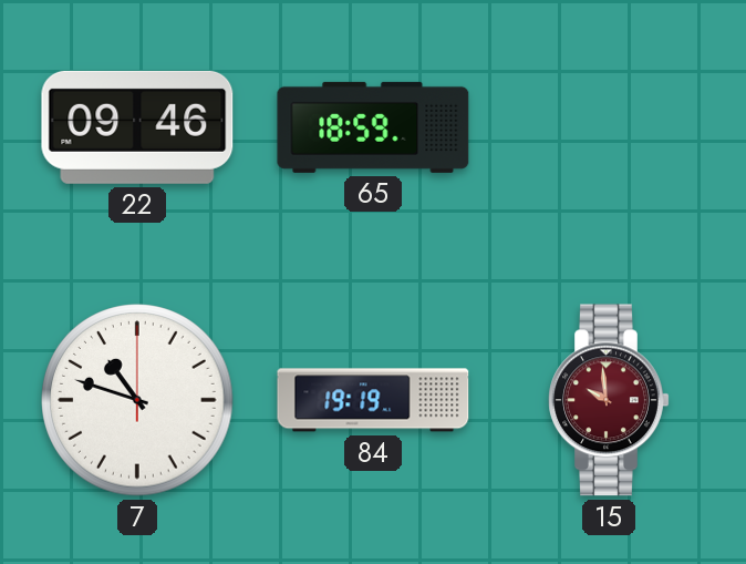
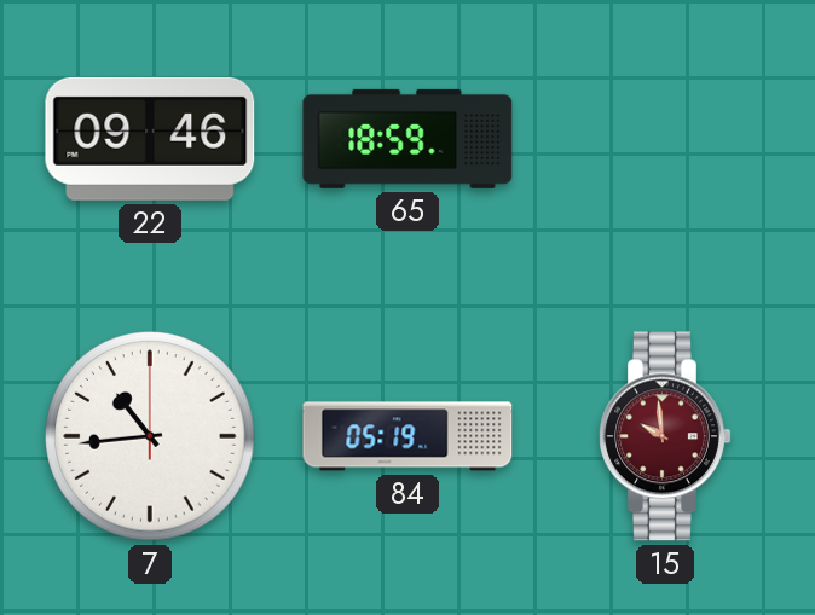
7: 10:48 -> 10:44 (150, 436)
84: 19:19 -> 05:19 (407, 436)
